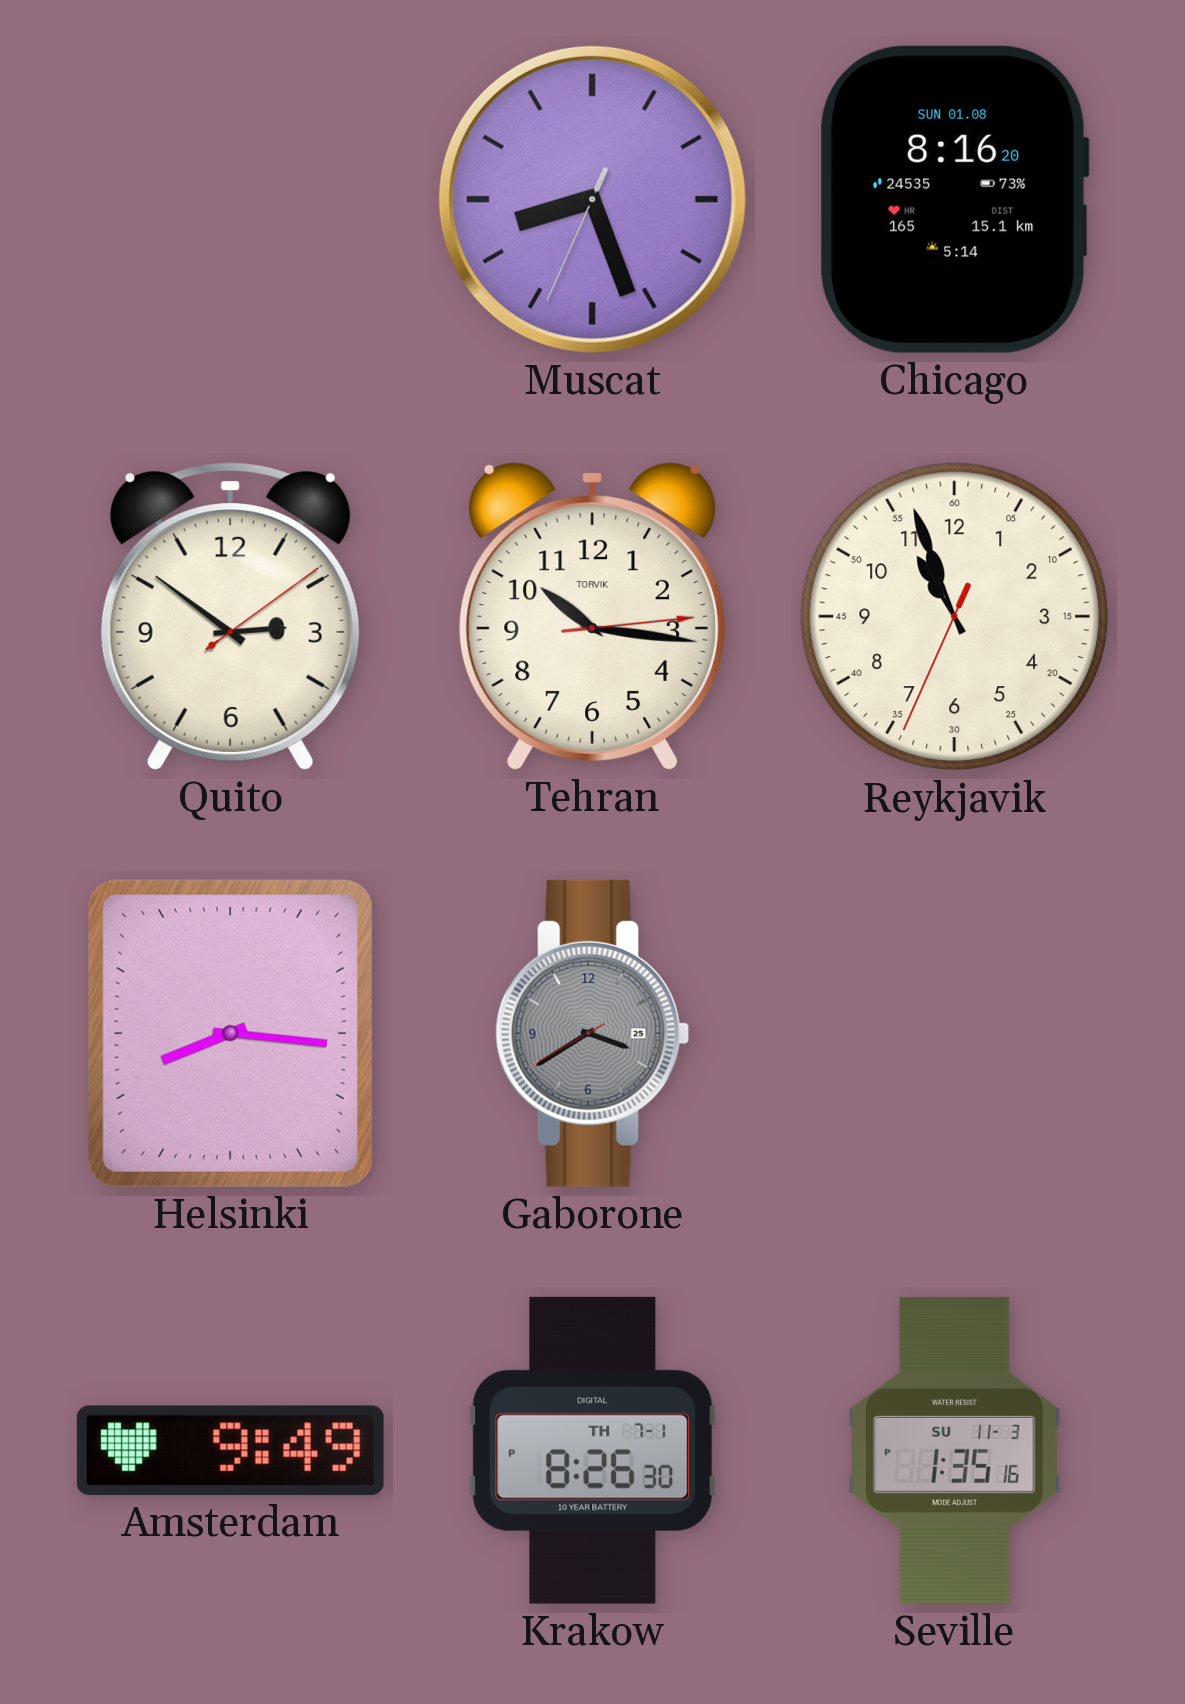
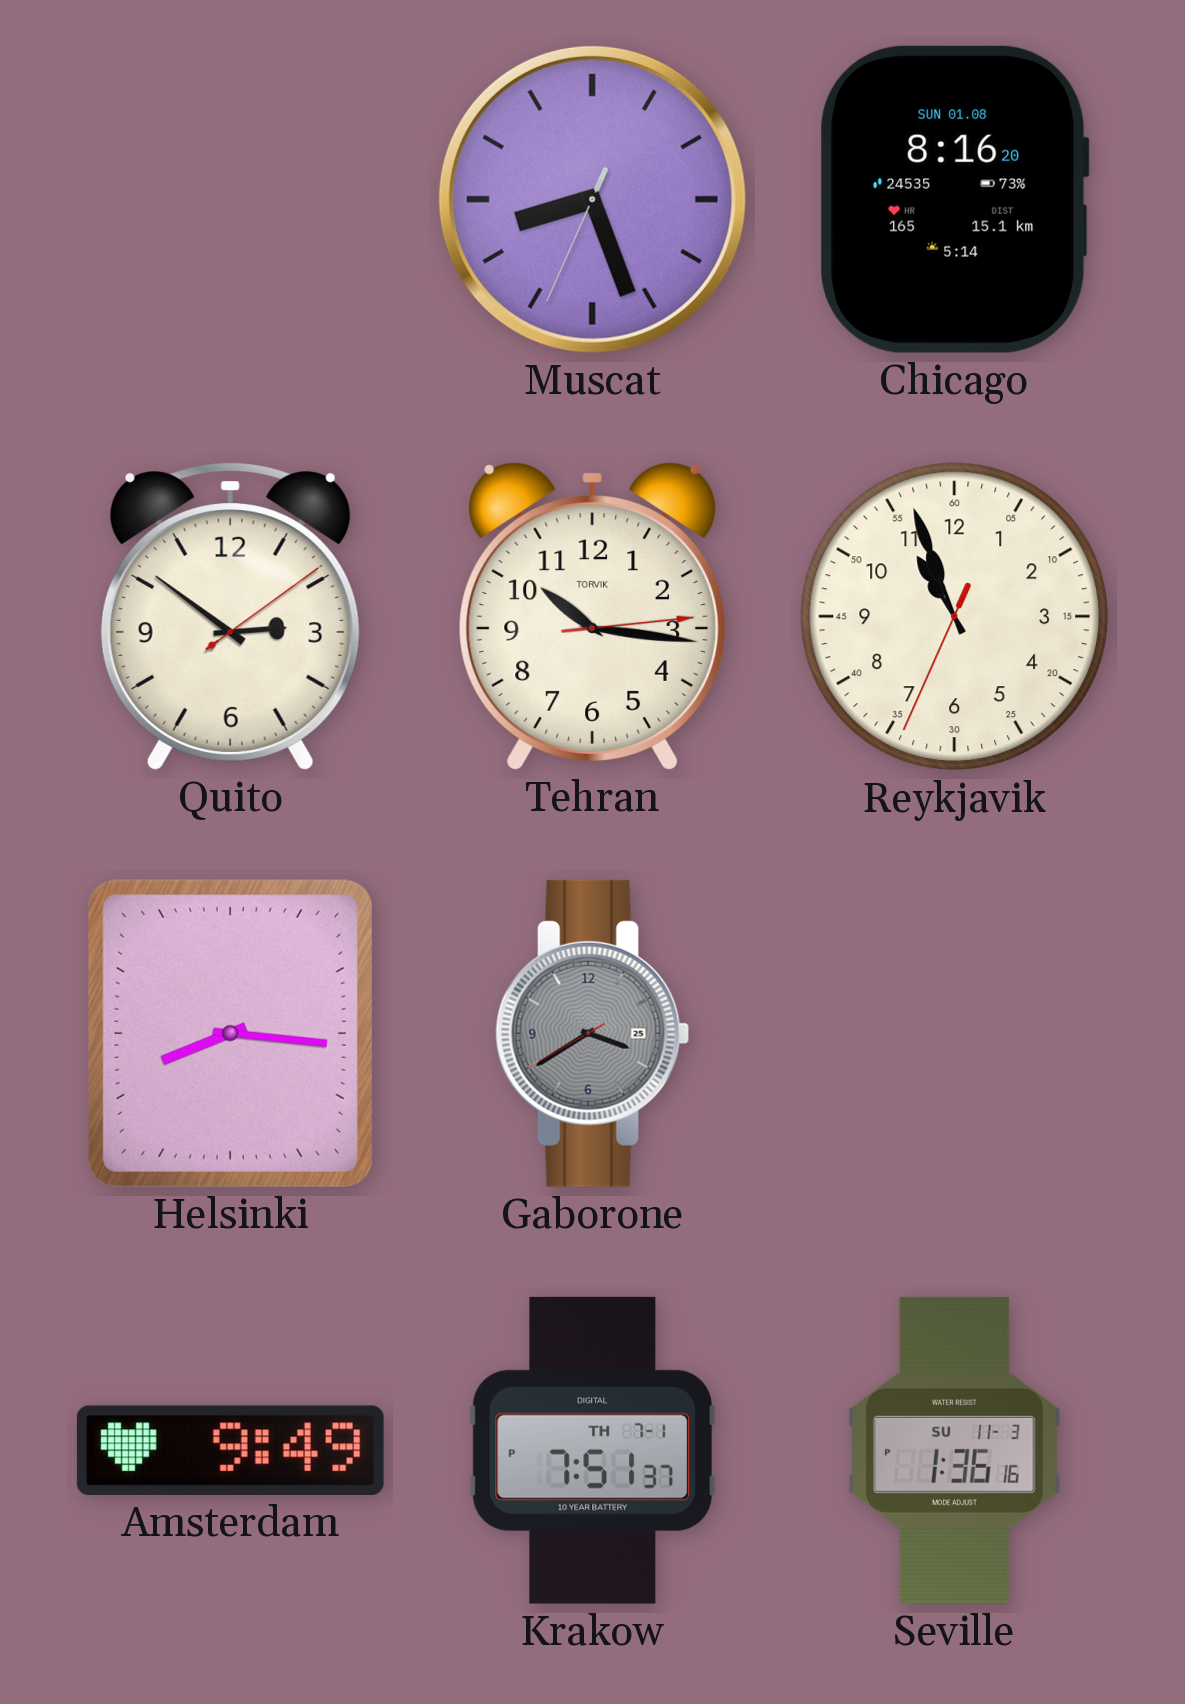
Krakow: 8:26 -> 7:51 (593, 1450)
Seville: 1:35 -> 1:36 (955, 1450)
